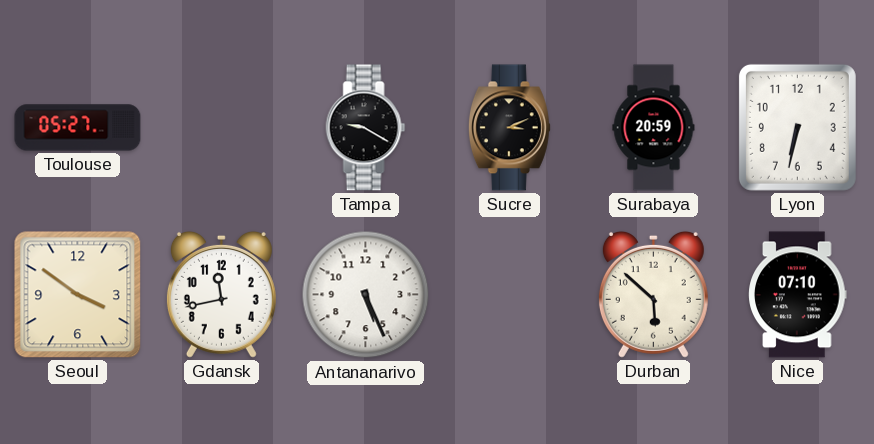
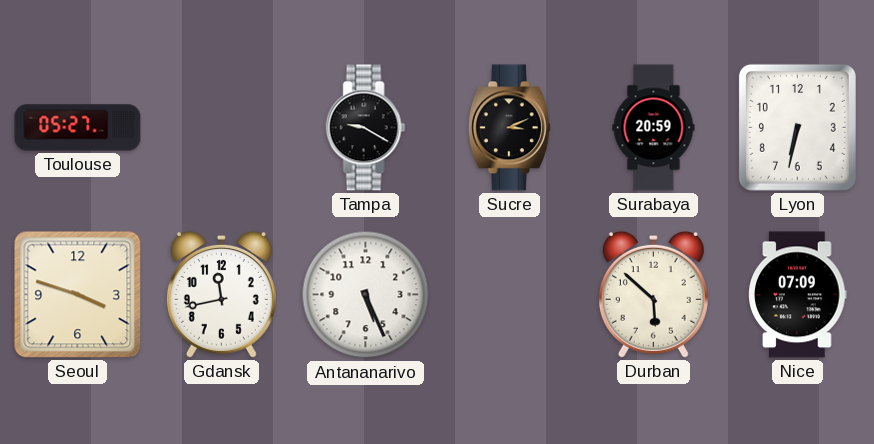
Seoul: 3:51 -> 3:48 (78, 295)
Nice: 07:10 -> 07:09 (798, 295)
